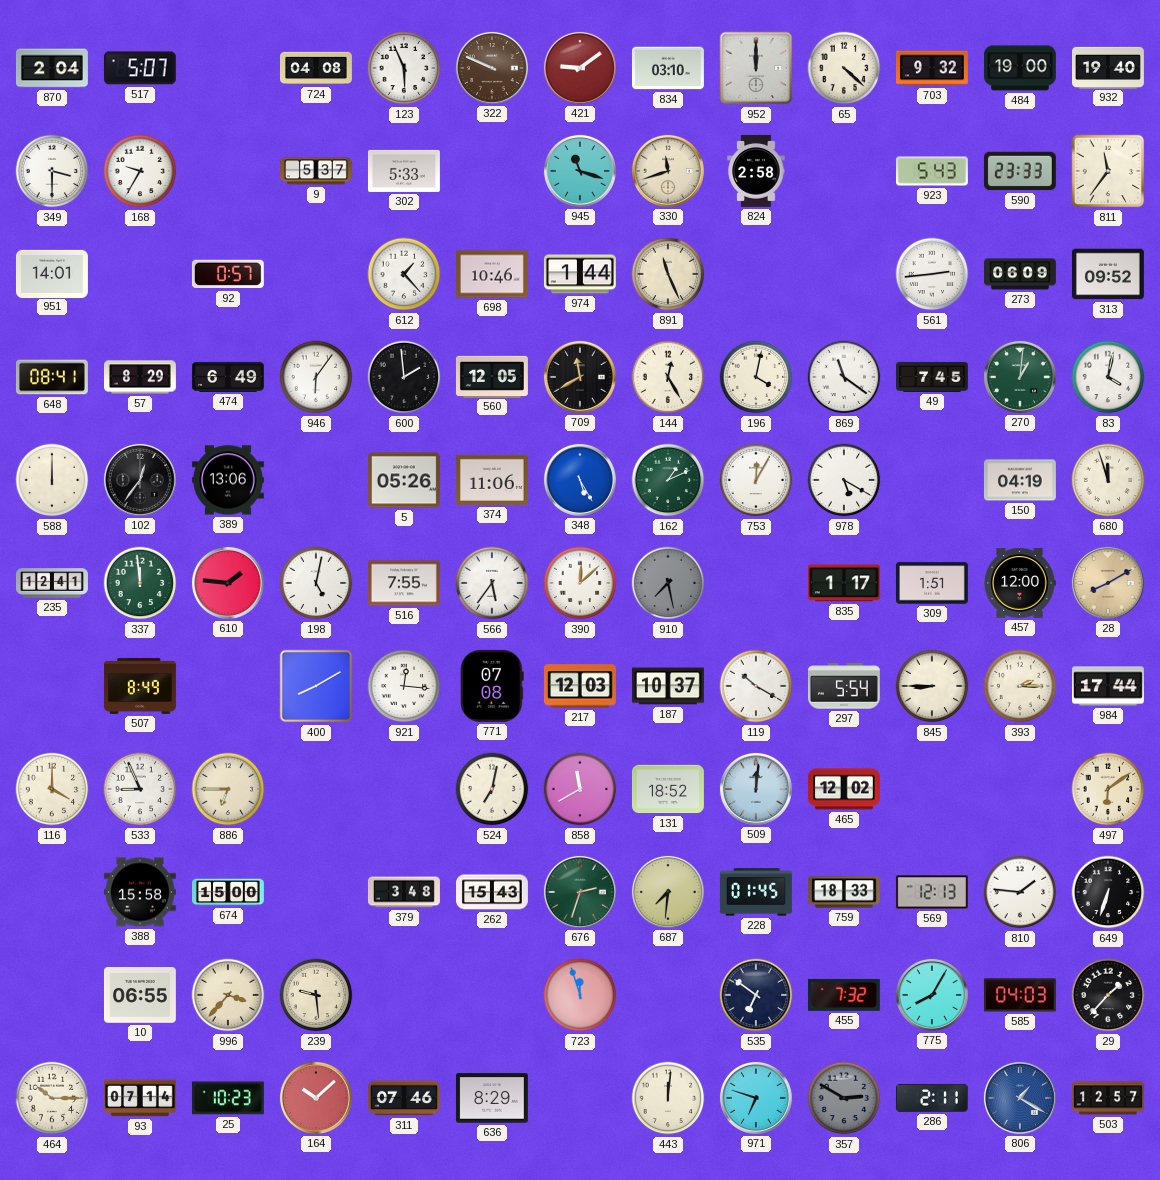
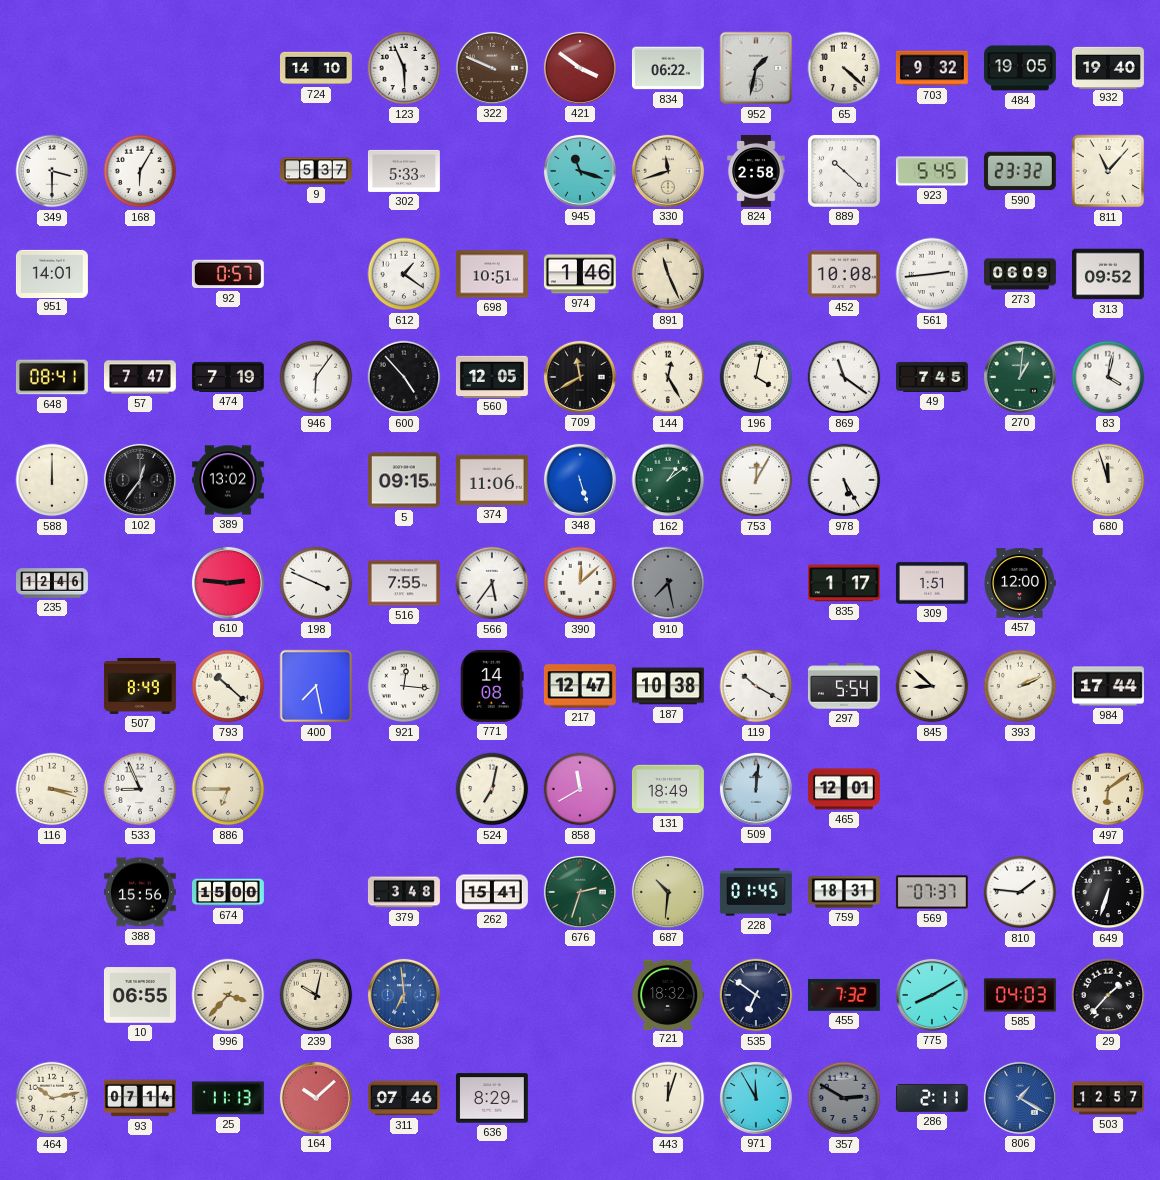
870: 2:04 -> none (52, 68)
517: 5:07 -> none (140, 68)
724: 04:08 -> 14:10 (317, 68)
421: 9:09 -> 3:51 (580, 68)
834: 03:10 -> 06:22 (668, 68)
952: 12:00 -> 1:32 (756, 68)
484: 19:00 -> 19:05 (1020, 68)
168: 9:35 -> 6:05 (140, 171)
889: none -> 10:22 (844, 171)
923: 5:43 -> 5:45 (932, 171)
590: 23:33 -> 23:32 (1020, 171)
811: 11:36 -> 11:07 (1108, 171)
612: 1:23 -> 1:21 (404, 274)
698: 10:46 -> 10:51 (492, 274)
974: 1:44 -> 1:46 (580, 274)
452: none -> 10:08 (844, 274)
57: 8:29 -> 7:47 (141, 377)
474: 6:49 -> 7:19 (228, 377)
600: 1:59 -> 4:53 (404, 377)
389: 13:06 -> 13:02 (228, 480)
5: 05:26 -> 09:15 (404, 480)
348: 5:25 -> 5:27 (580, 480)
162: 1:11 -> 1:09 (668, 480)
978: 5:20 -> 5:25 (844, 480)
150: 04:19 -> none (1020, 480)
235: 12:41 -> 12:46 (53, 583)
337: 11:59 -> none (140, 583)
610: 1:46 -> 2:46 (228, 583)
198: 5:02 -> 3:49 (316, 583)
28: 8:10 -> none (1108, 583)
793: none -> 10:22 (228, 686)
400: 8:10 -> 7:28 (316, 686)
771: 07:08 -> 14:08 (492, 686)
217: 12:03 -> 12:47 (580, 686)
187: 10:37 -> 10:38 (668, 686)
845: 8:45 -> 8:52 (932, 686)
393: 2:15 -> 2:11 (1020, 686)
116: 4:00 -> 3:18 (52, 789)
131: 18:52 -> 18:49 (668, 789)
465: 12:02 -> 12:01 (844, 789)
388: 15:58 -> 15:56 (140, 892)
262: 15:43 -> 15:41 (493, 892)
687: 7:31 -> 10:31 (668, 892)
759: 18:33 -> 18:31 (845, 892)
569: 12:13 -> 07:37 (932, 892)
239: 9:29 -> 10:02 (316, 995)
638: none -> 6:59 (404, 995)
723: 11:57 -> none (580, 995)
721: none -> 18:32 (668, 994)
775: 8:05 -> 8:10 (932, 995)
464: 10:15 -> 10:13 (52, 1098)
25: 10:23 -> 11:13 (228, 1098)
443: 12:01 -> 12:03 (668, 1098)
971: 6:48 -> 11:55 (756, 1098)
